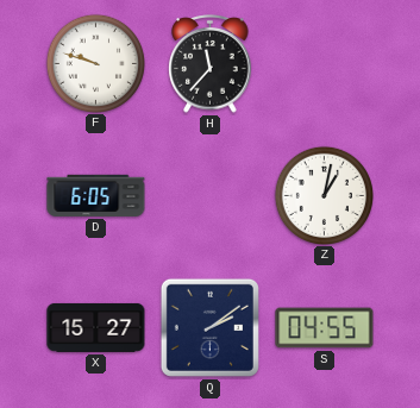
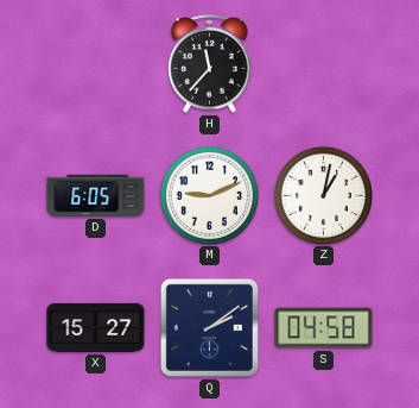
F: 9:48 -> none (95, 63)
M: none -> 9:11 (209, 195)
S: 04:55 -> 04:58 (324, 328)
